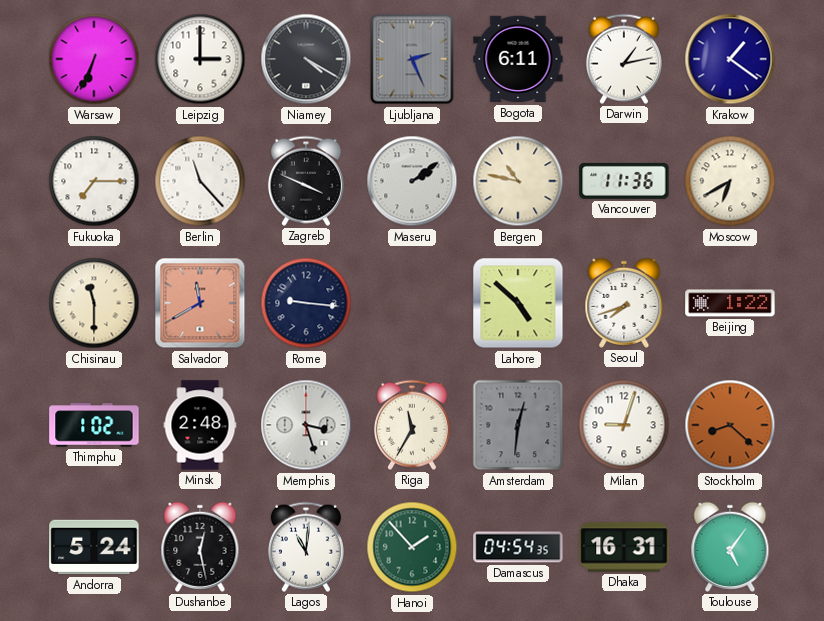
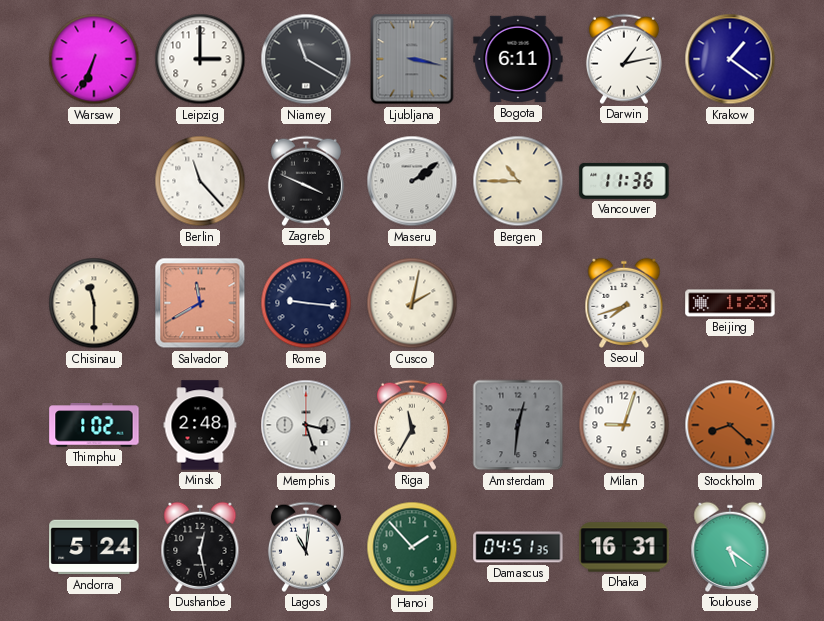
Niamey: 4:20 -> 11:20 (306, 59)
Ljubljana: 2:26 -> 3:17 (412, 59)
Fukuoka: 7:15 -> none (94, 181)
Bergen: 10:47 -> 10:45 (518, 181)
Moscow: 6:40 -> none (730, 181)
Cusco: none -> 2:02 (412, 303)
Lahore: 4:52 -> none (518, 303)
Beijing: 1:22 -> 1:23 (730, 303)
Damascus: 04:54 -> 04:51 (518, 547)
Toulouse: 5:06 -> 5:21 (730, 547)
